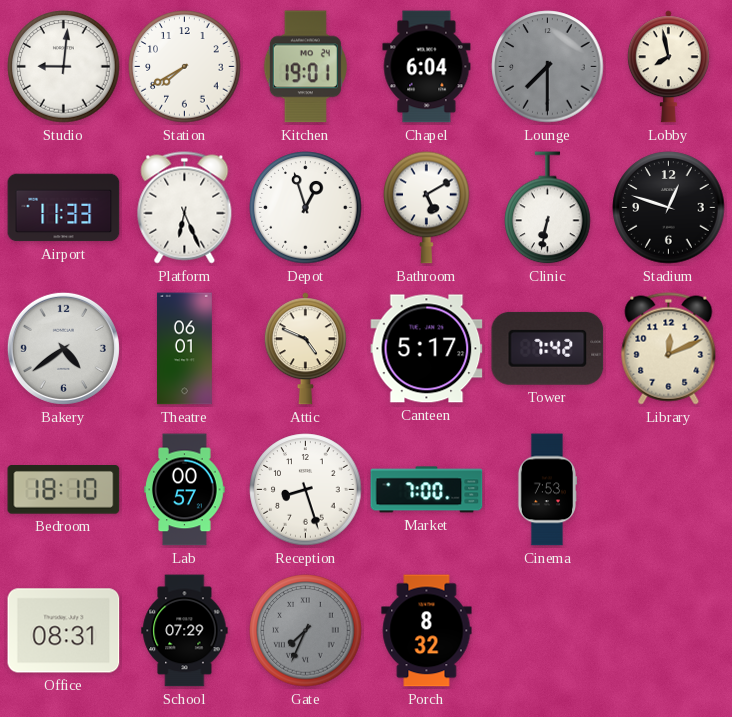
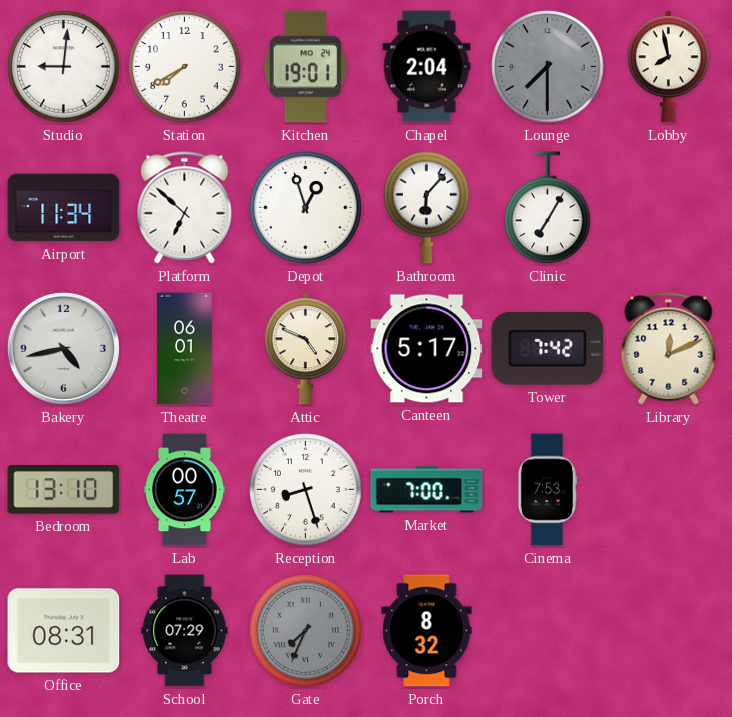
Chapel: 6:04 -> 2:04 (427, 67)
Airport: 11:33 -> 11:34 (64, 208)
Platform: 6:26 -> 6:52 (185, 208)
Bathroom: 5:10 -> 6:07 (427, 207)
Clinic: 6:32 -> 7:05 (548, 208)
Stadium: 12:48 -> none (669, 208)
Bakery: 4:39 -> 4:43 (63, 348)
Bedroom: 18:10 -> 13:10 (64, 490)
